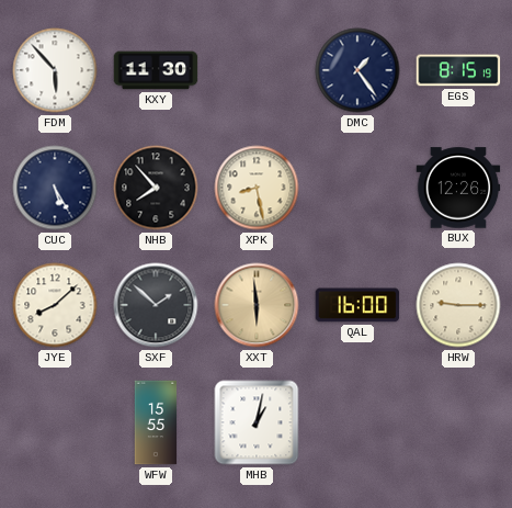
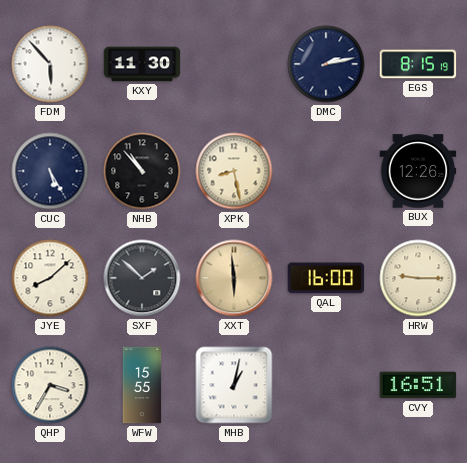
DMC: 1:24 -> 2:13 (326, 64)
NHB: 7:53 -> 10:53 (142, 171)
QHP: none -> 3:35 (50, 385)
CVY: none -> 16:51 (418, 385)
